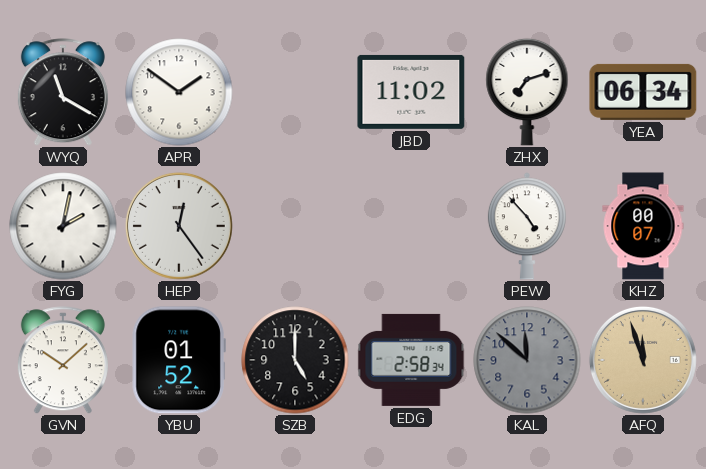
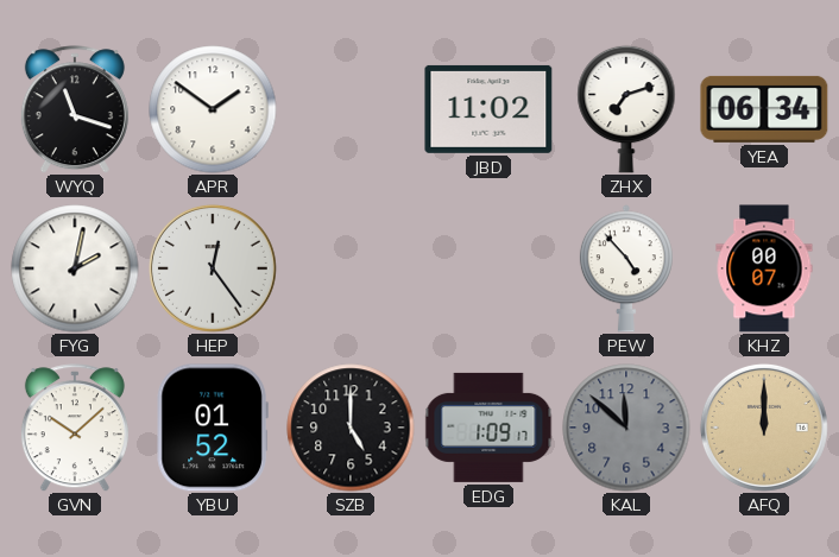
WYQ: 11:20 -> 11:18 (75, 109)
EDG: 2:58 -> 1:09 (488, 428)
AFQ: 11:57 -> 12:00 (764, 428)
